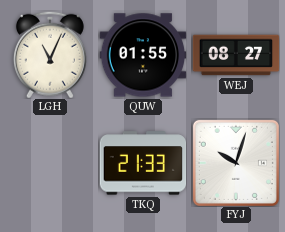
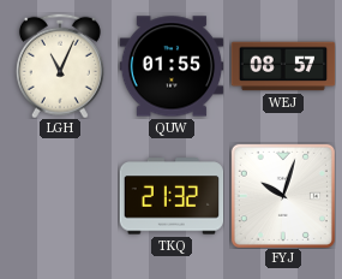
WEJ: 08:27 -> 08:57 (283, 66)
TKQ: 21:33 -> 21:32 (172, 196)
